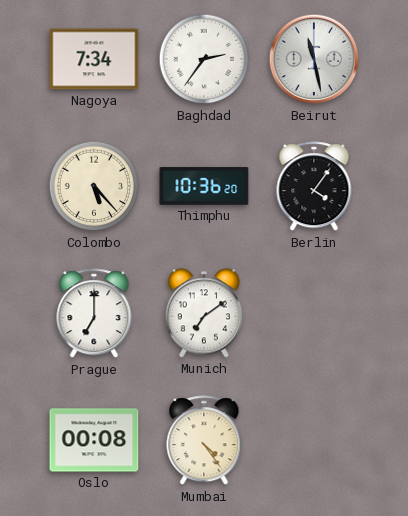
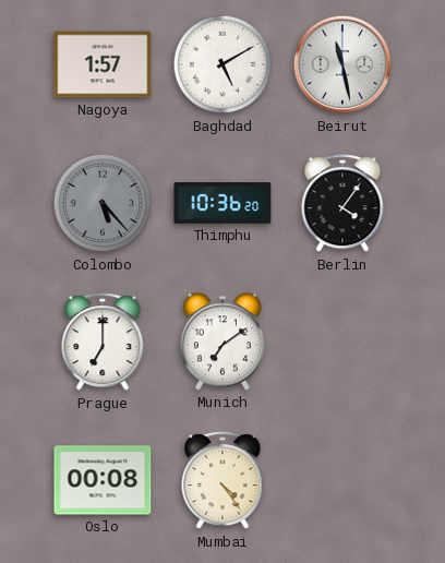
Nagoya: 7:34 -> 1:57 (103, 64)
Baghdad: 2:36 -> 5:10 (222, 64)
Colombo dial: cream -> grey (103, 203)
